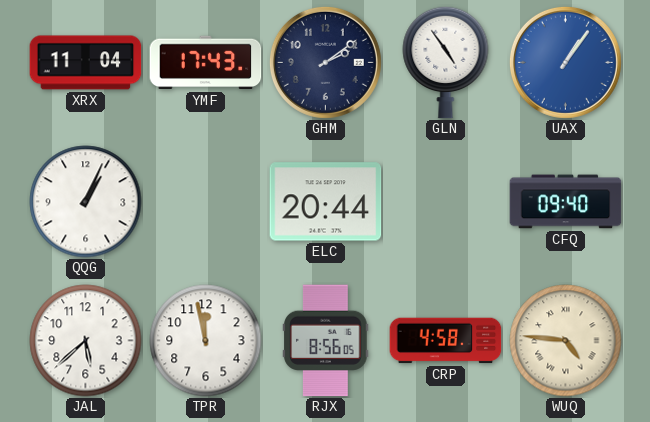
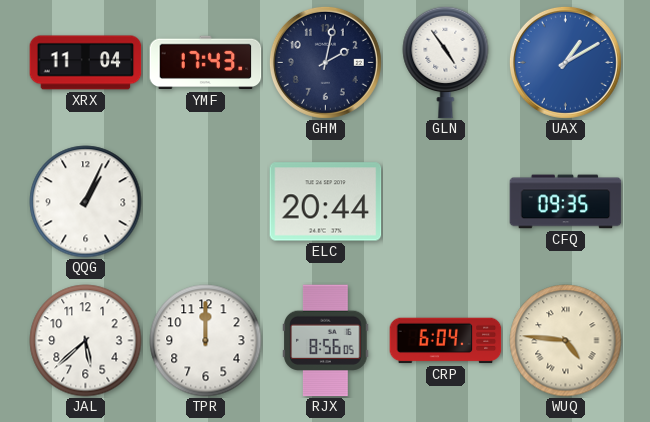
GHM: 2:09 -> 2:02 (325, 62)
UAX: 1:06 -> 1:10 (565, 62)
CFQ: 09:40 -> 09:35 (566, 202)
TPR: 11:58 -> 12:00 (206, 341)
CRP: 4:58 -> 6:04 (446, 341)
